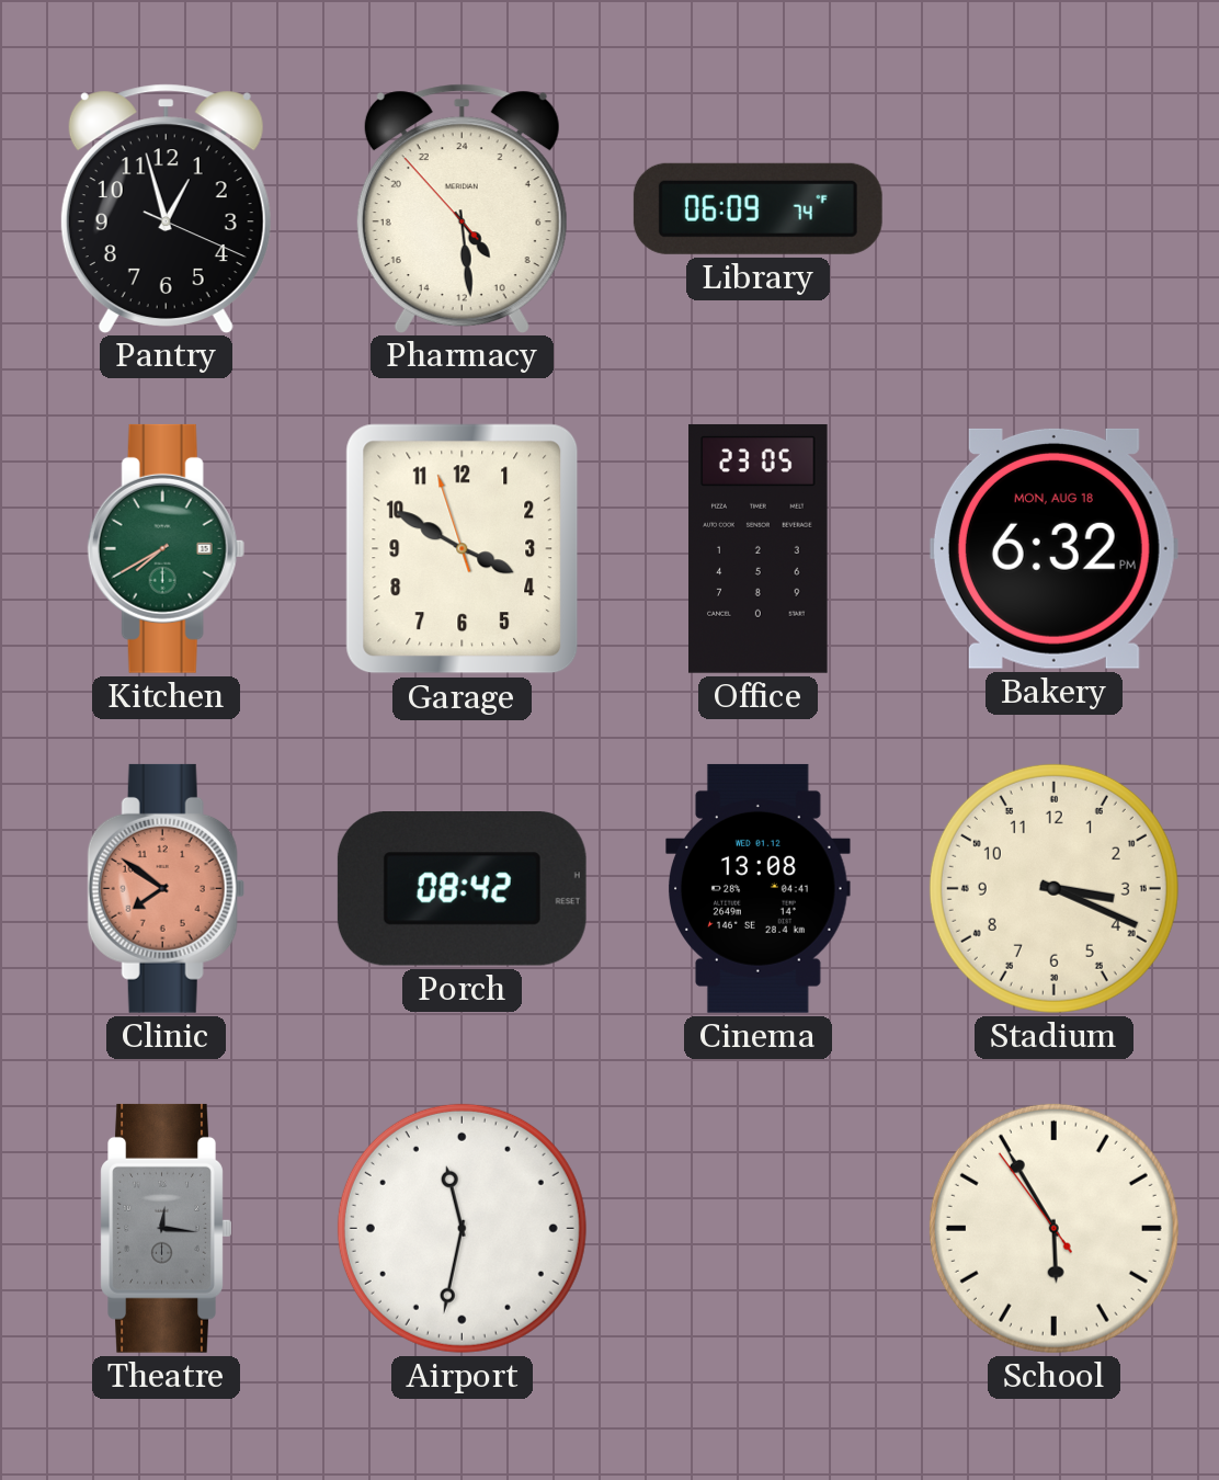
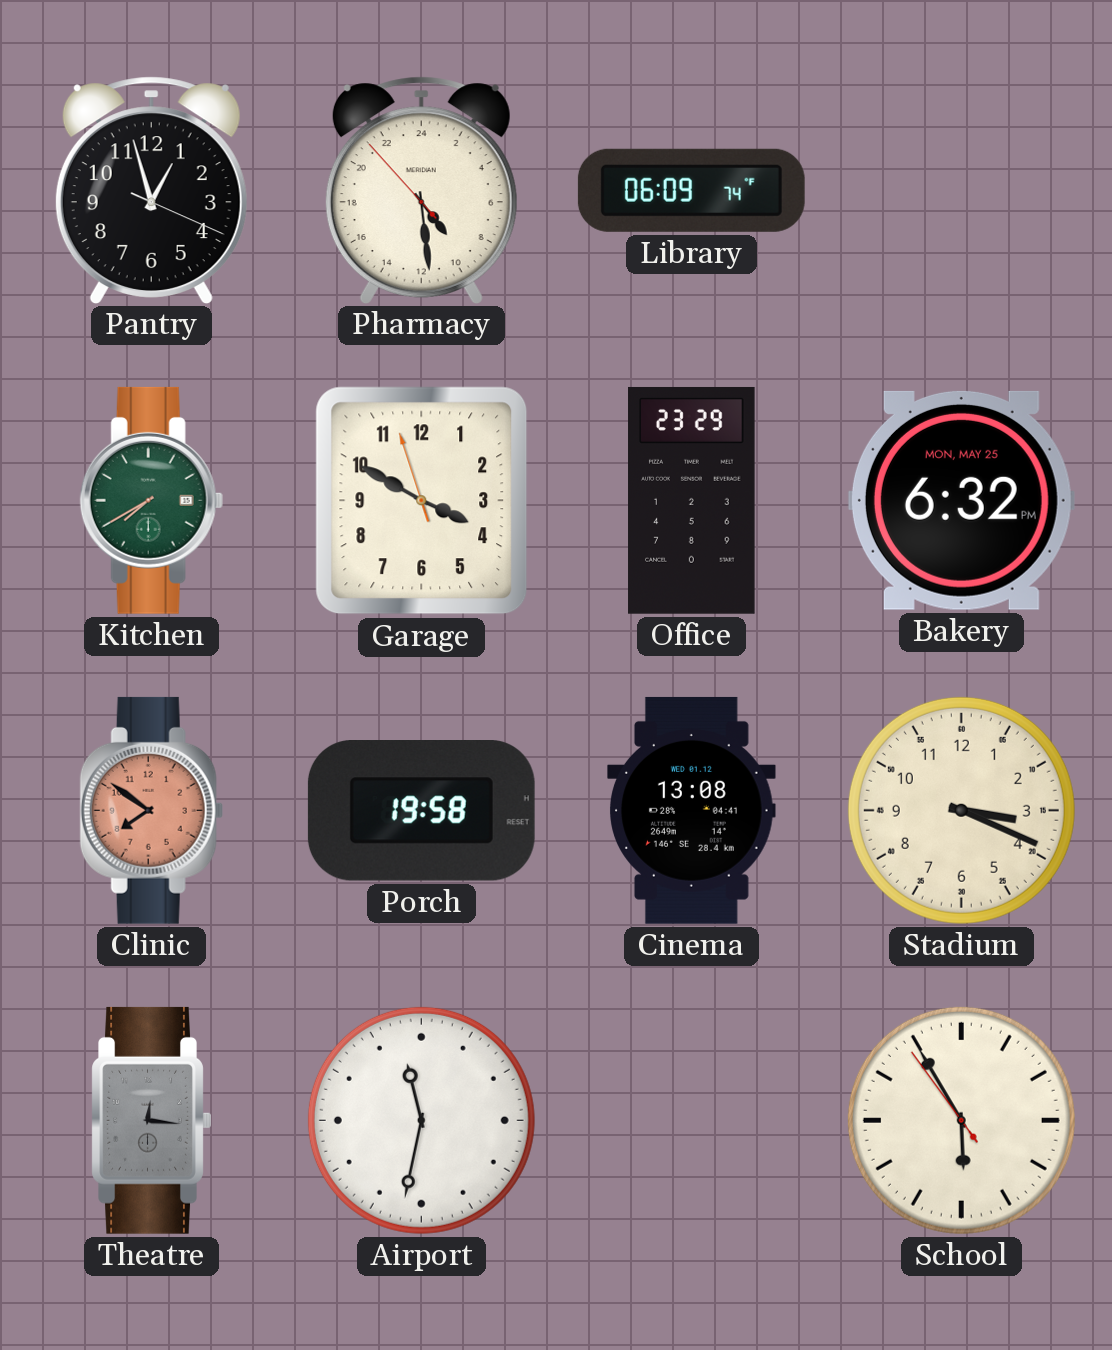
Office: 23:05 -> 23:29 (692, 500)
Bakery date: MON, AUG 18 -> MON, MAY 25 (961, 500)
Porch: 08:42 -> 19:58 (421, 811)
